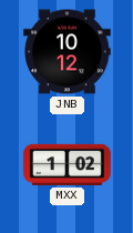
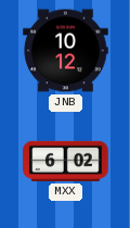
MXX: 1:02 -> 6:02 (66, 161)
